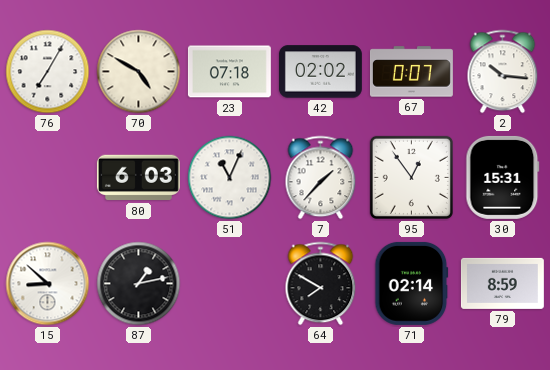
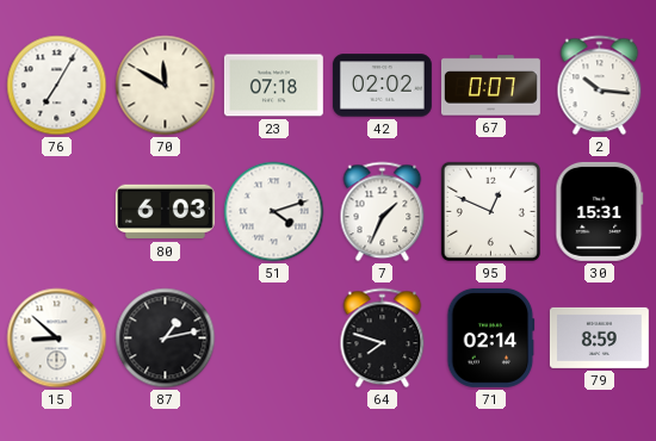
70: 4:50 -> 11:50 (166, 86)
51: 11:04 -> 4:12 (274, 212)
7: 1:37 -> 1:34 (383, 212)
95: 12:54 -> 12:49 (490, 211)
64: 7:50 -> 7:48 (383, 338)
